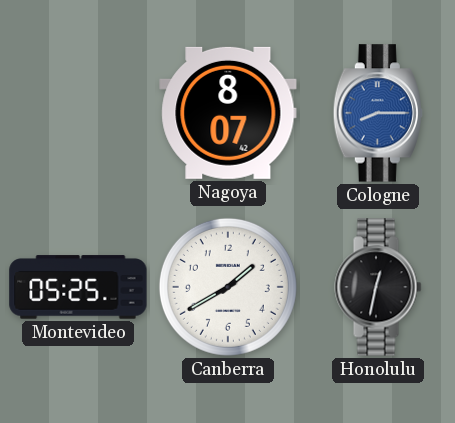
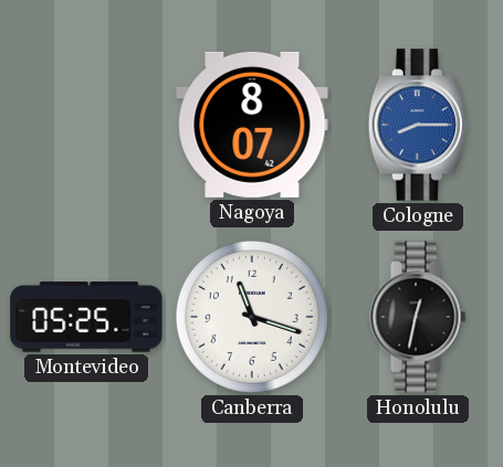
Canberra: 1:40 -> 11:18 (252, 317)
